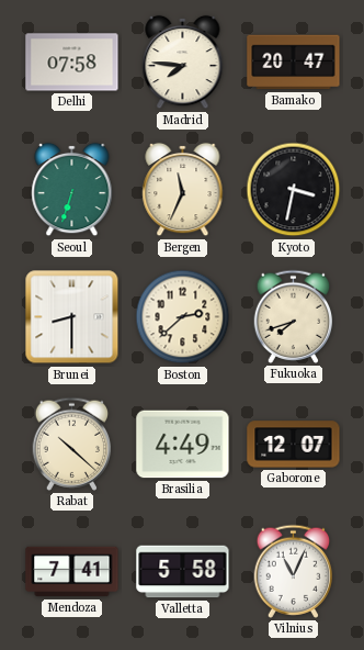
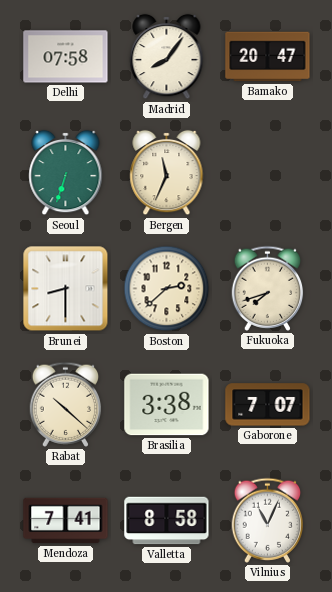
Madrid: 7:46 -> 8:06 (167, 57)
Kyoto: 3:32 -> none (294, 190)
Brasilia: 4:49 -> 3:38 (167, 405)
Gaborone: 12:07 -> 7:07 (268, 405)
Valletta: 5:58 -> 8:58 (167, 521)
